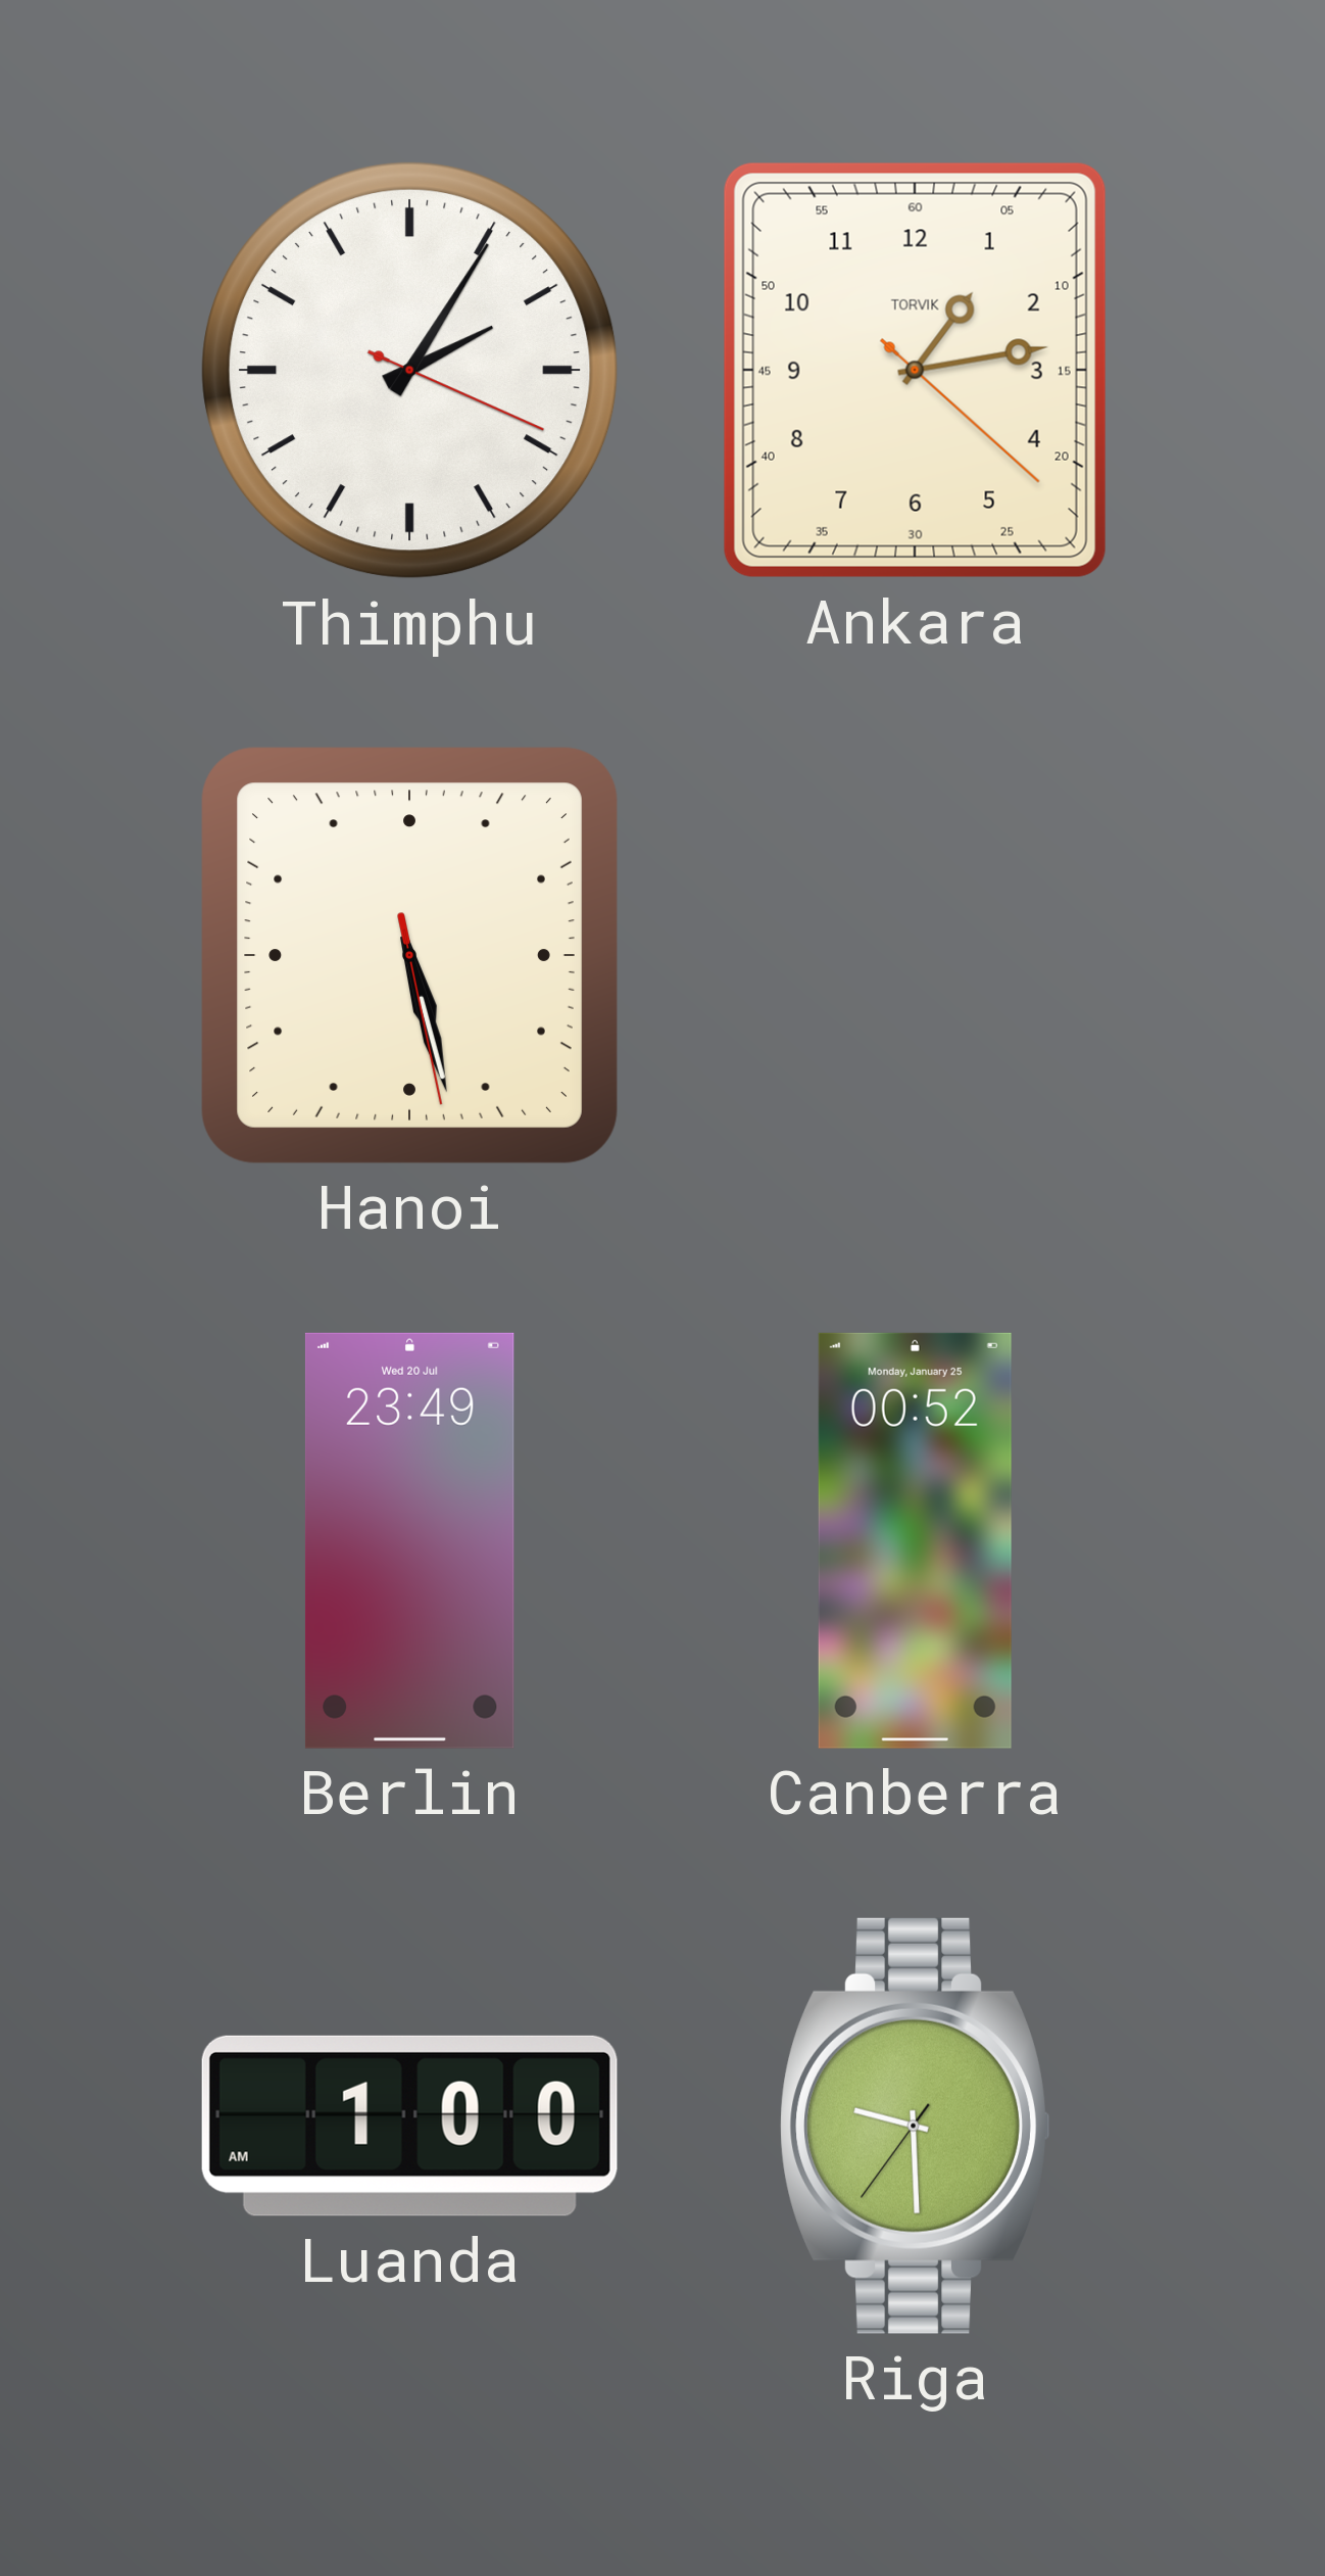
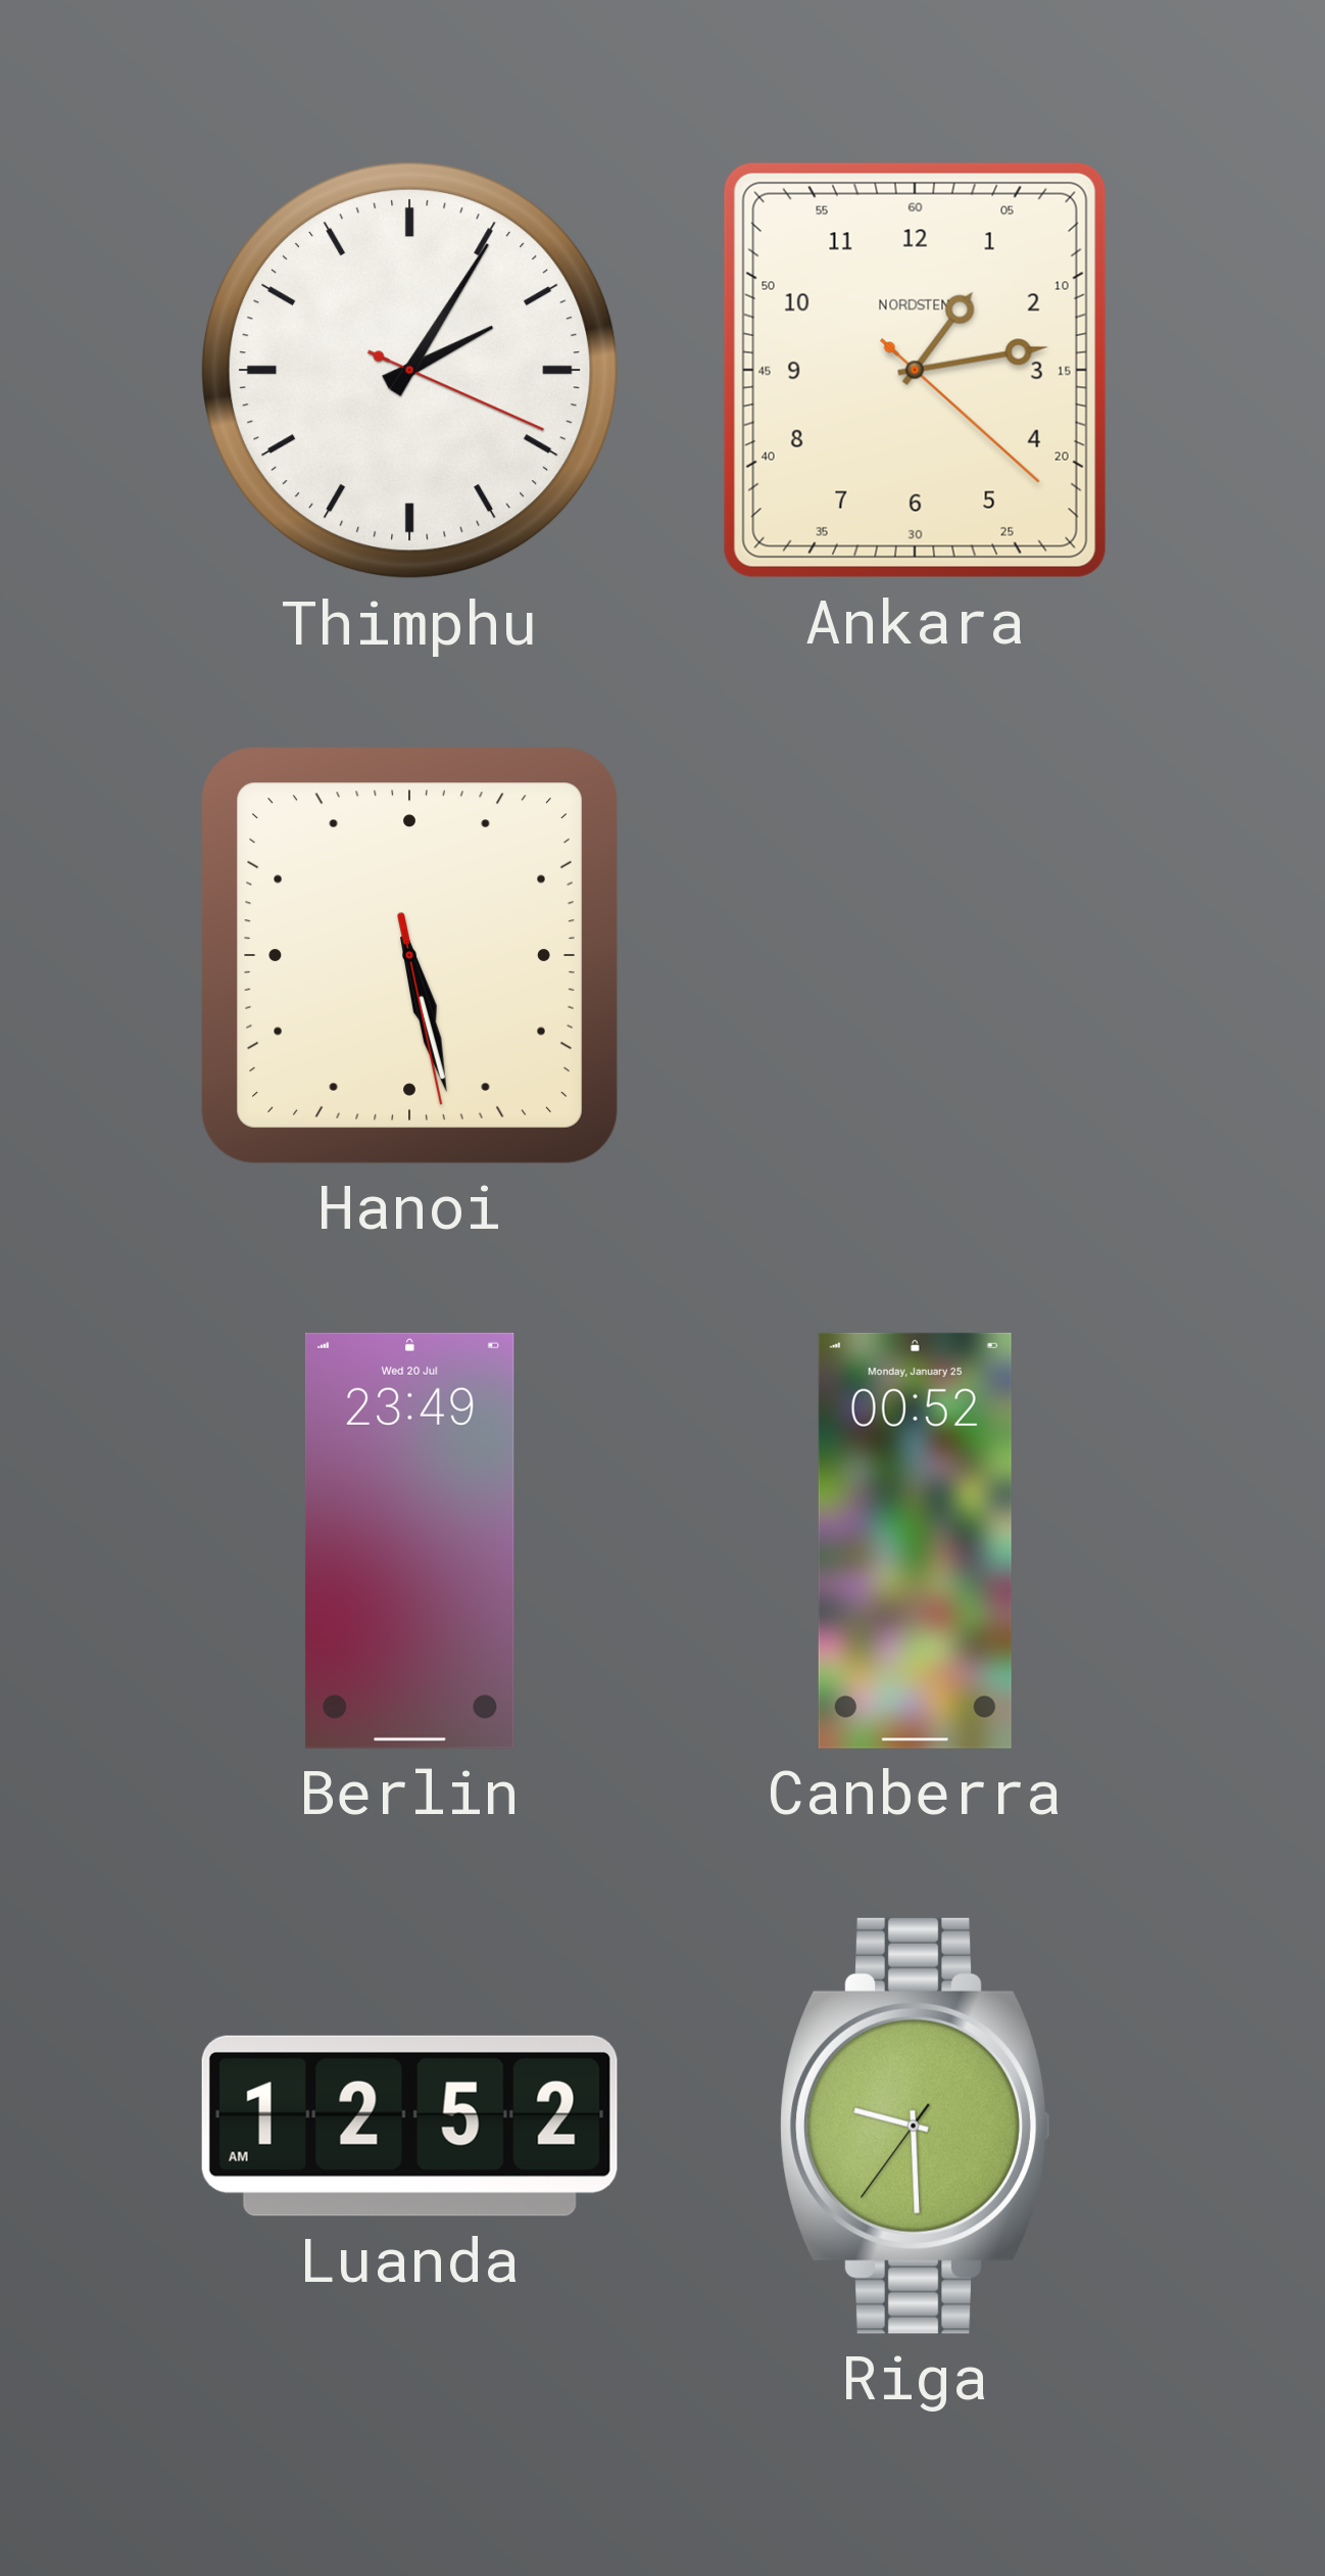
Ankara brand: TORVIK -> NORDSTEN (915, 370)
Luanda: 1:00 -> 12:52 (409, 2126)
